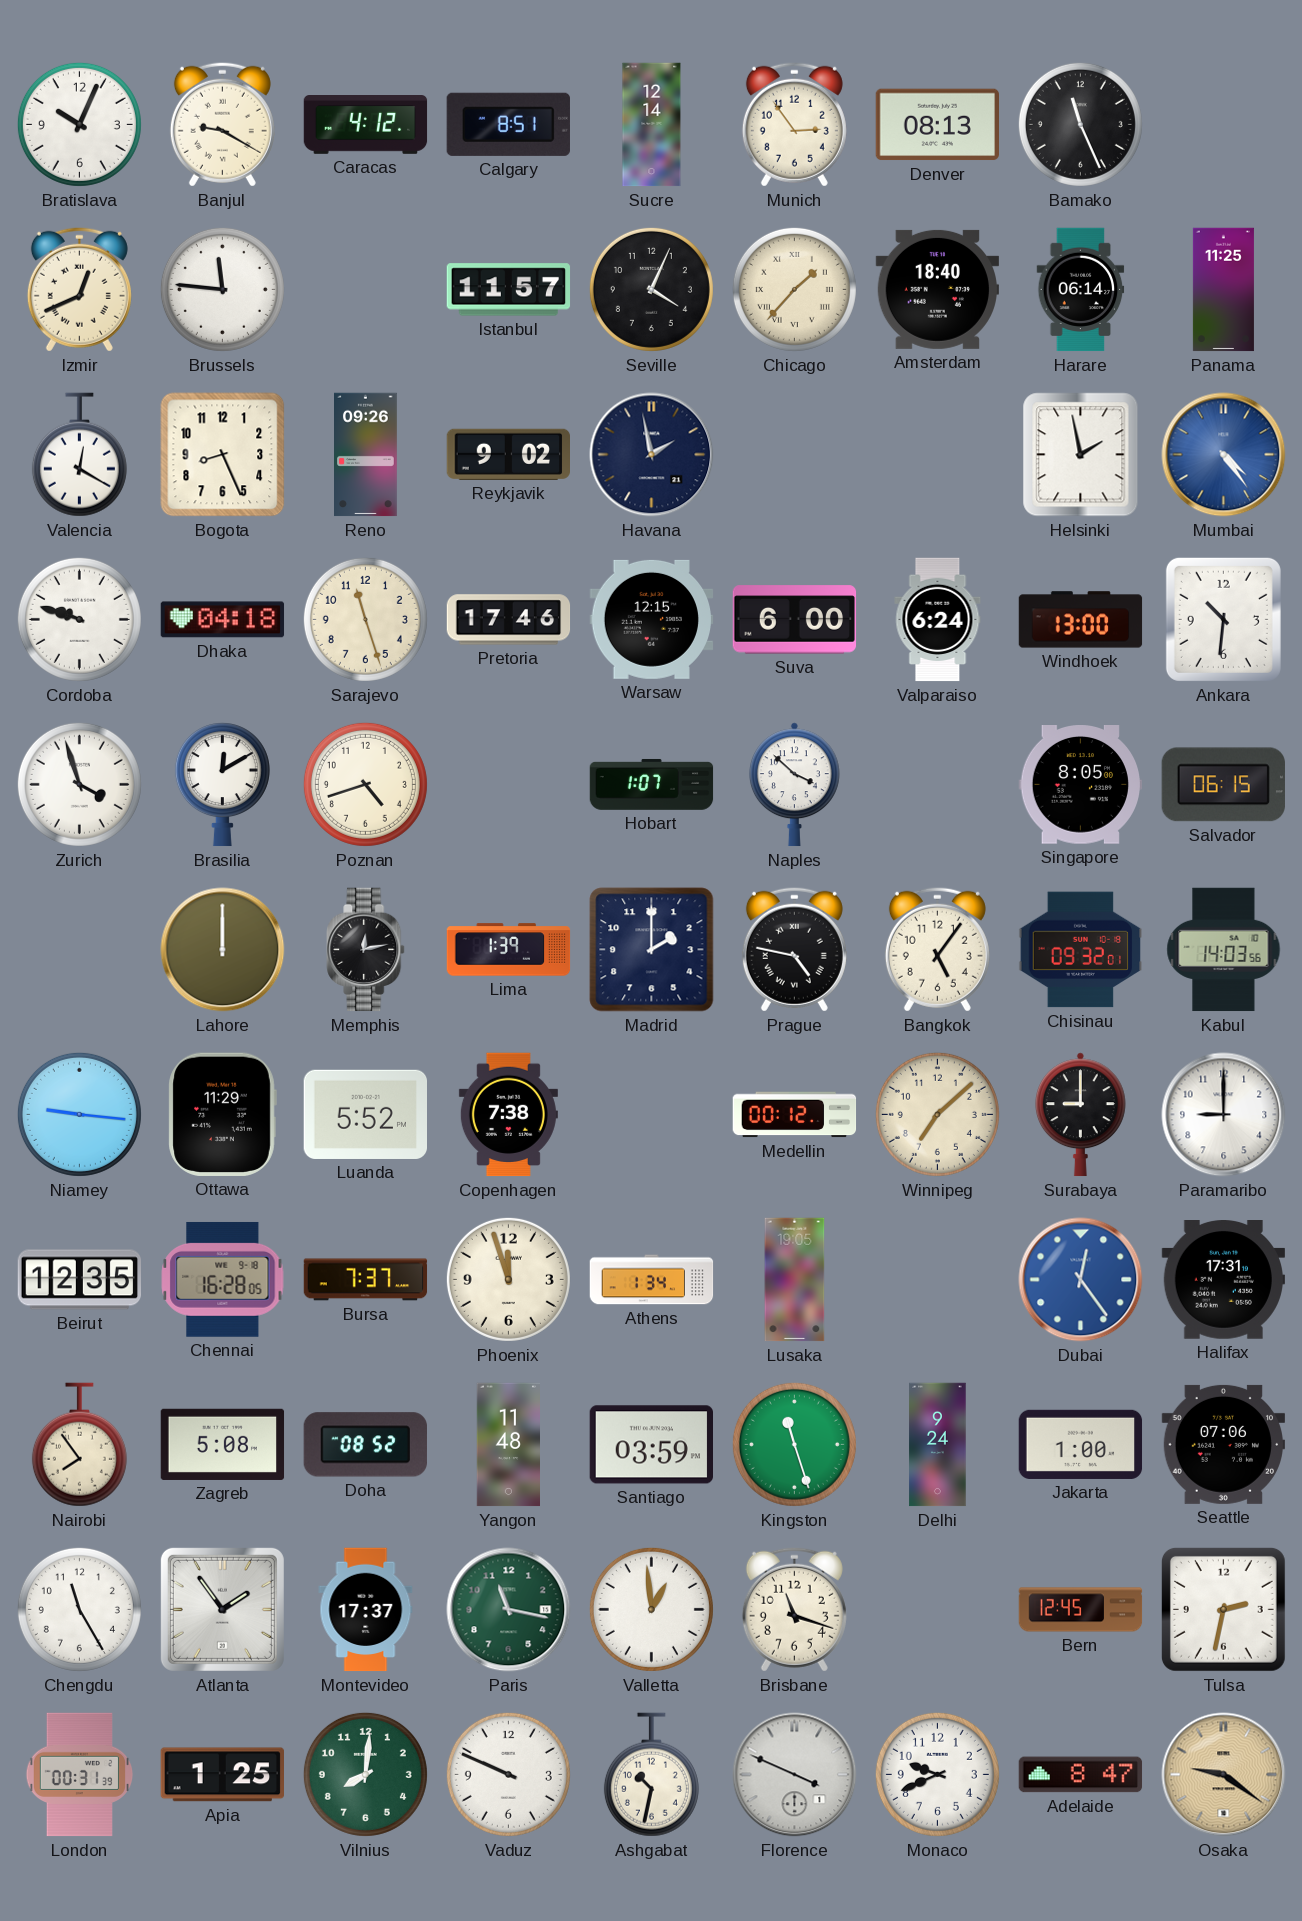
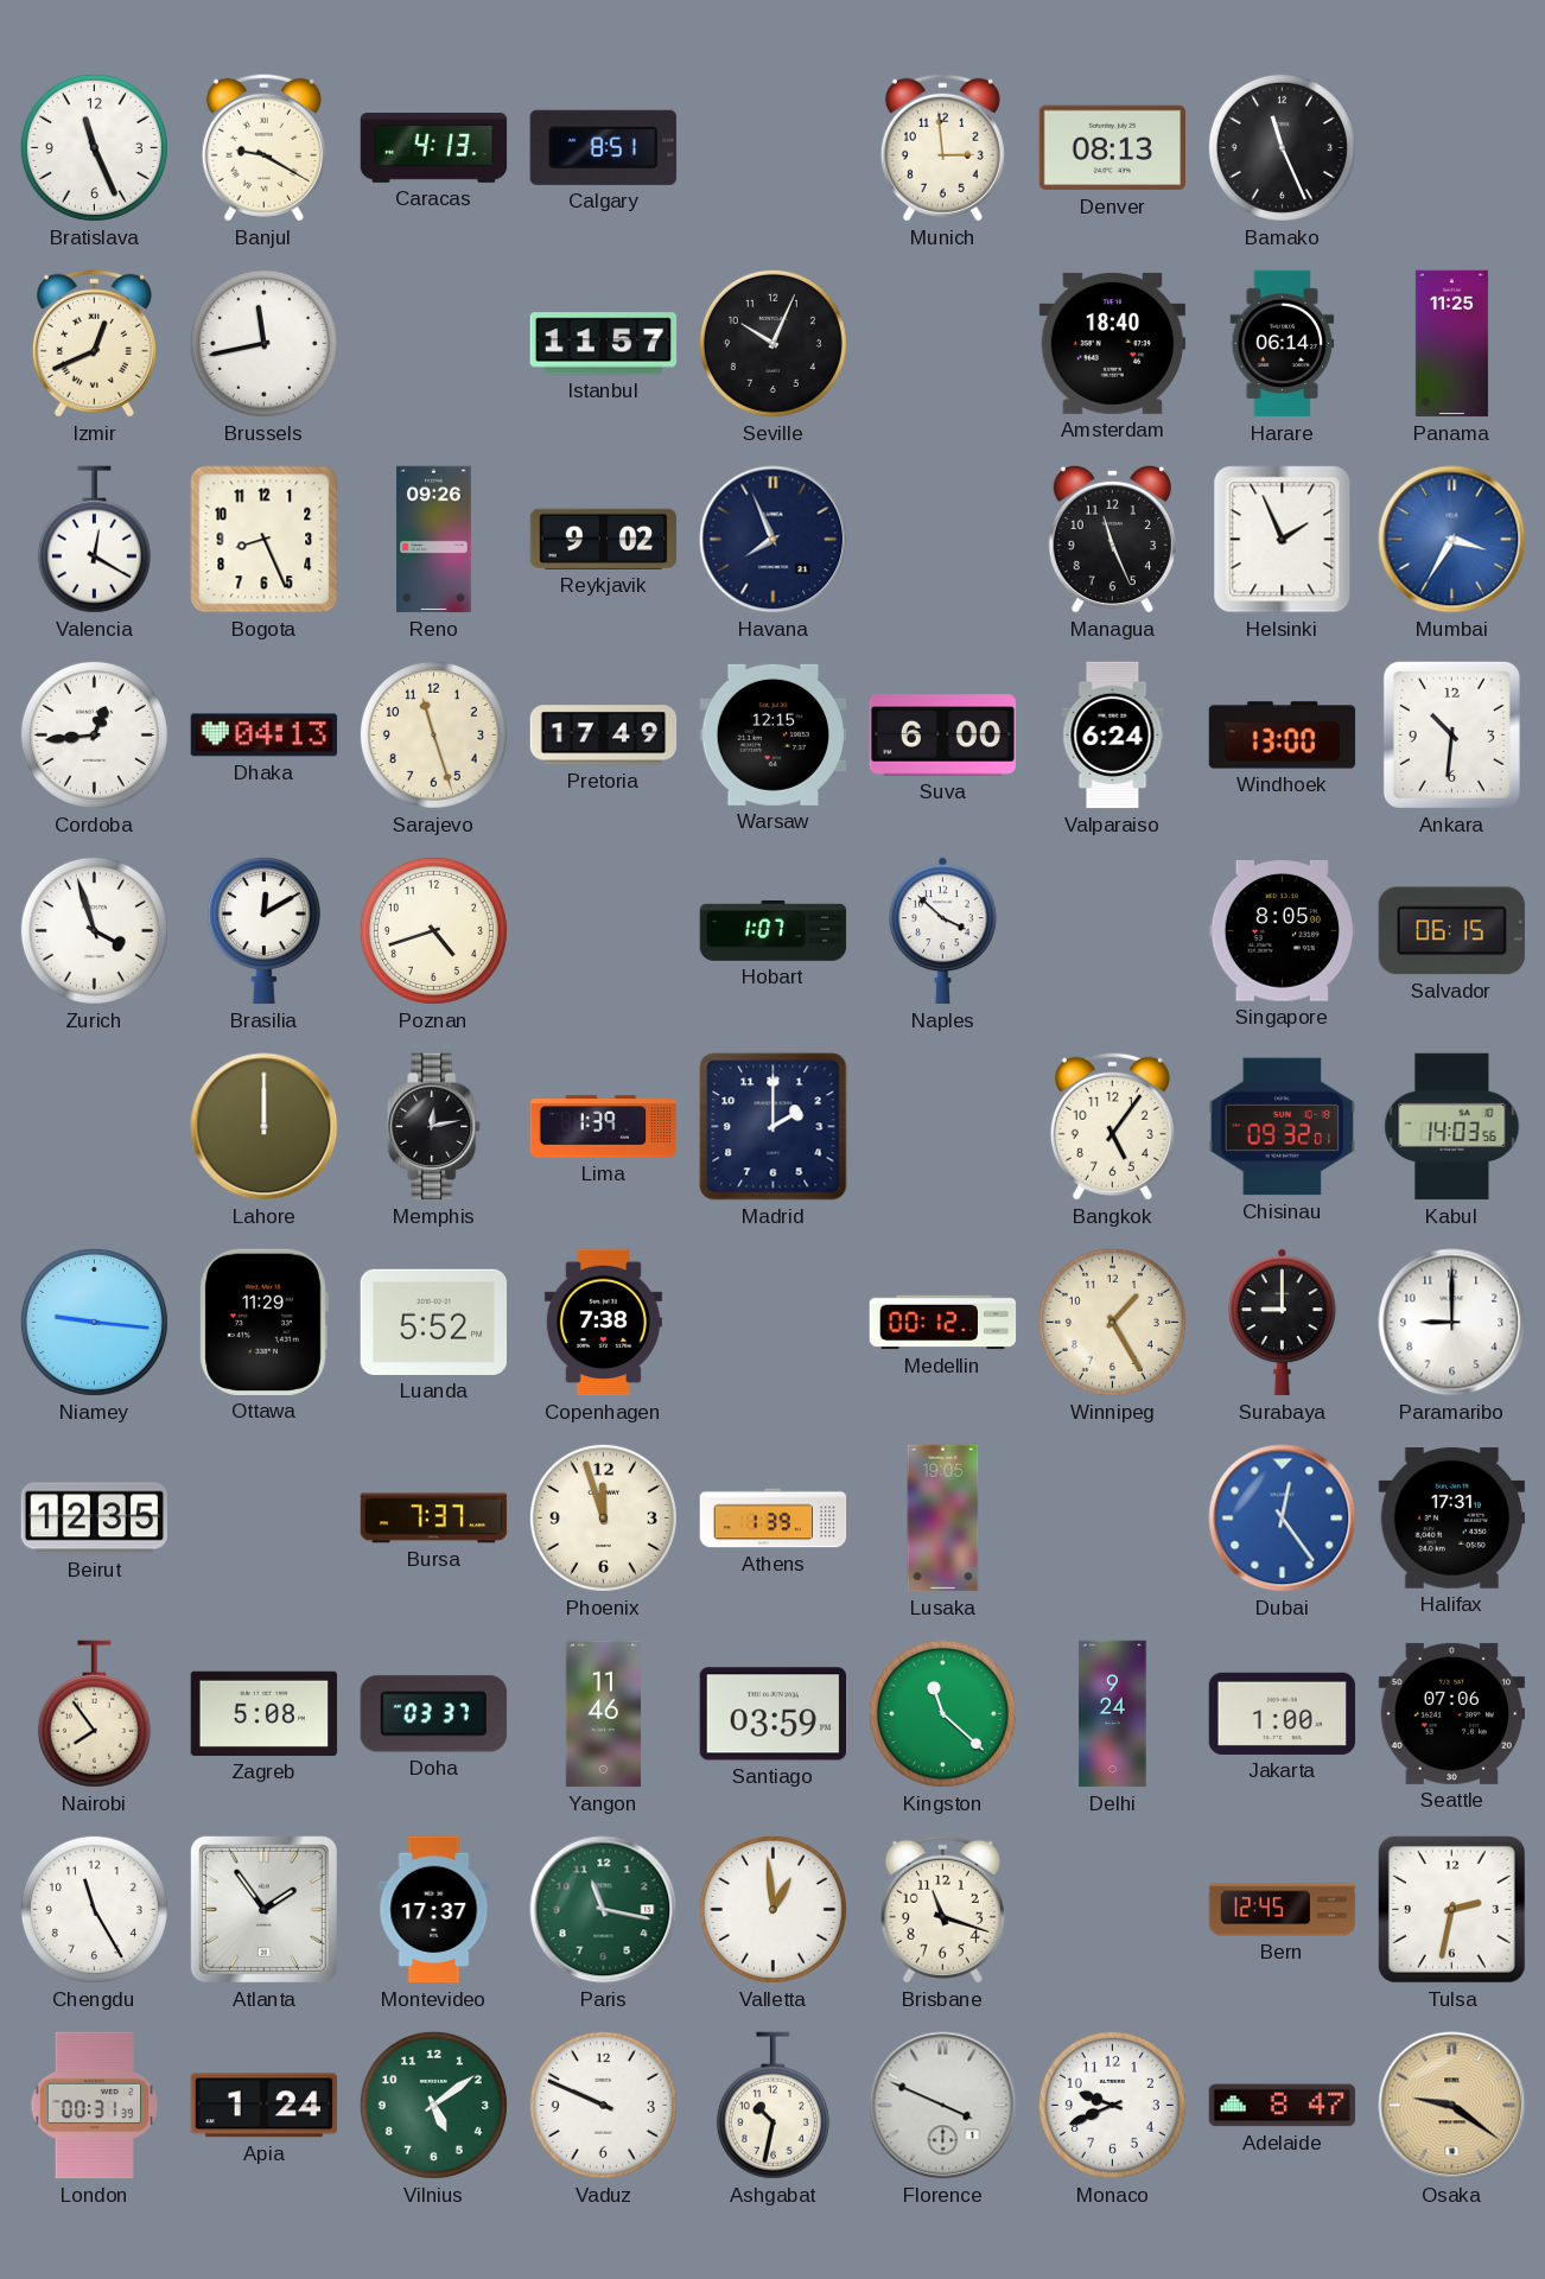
Bratislava: 10:04 -> 11:26 (94, 147)
Caracas: 4:12 -> 4:13 (434, 148)
Sucre: 12:14 -> none (652, 125)
Munich: 2:54 -> 2:59 (942, 147)
Brussels: 11:46 -> 11:43 (263, 343)
Seville: 4:04 -> 10:04 (772, 343)
Chicago: 1:37 -> none (794, 289)
Havana: 1:58 -> 7:56 (774, 540)
Managua: none -> 11:26 (1112, 539)
Helsinki: 1:58 -> 1:56 (1283, 540)
Mumbai: 4:24 -> 3:35 (1452, 540)
Cordoba: 9:48 -> 12:44 (94, 734)
Dhaka: 04:18 -> 04:13 (265, 736)
Pretoria: 17:46 -> 17:49 (604, 736)
Prague: 4:47 -> none (794, 949)
Winnipeg: 7:08 -> 1:25 (1112, 1322)
Chennai: 16:28 -> none (223, 1279)
Athens: 1:34 -> 1:39 (774, 1519)
Doha: 08:52 -> 03:37 (433, 1714)
Yangon: 11:48 -> 11:46 (604, 1714)
Kingston: 11:27 -> 11:22 (942, 1713)
Apia: 1:25 -> 1:24 (263, 2106)
Vilnius: 8:01 -> 5:09 (433, 2105)
